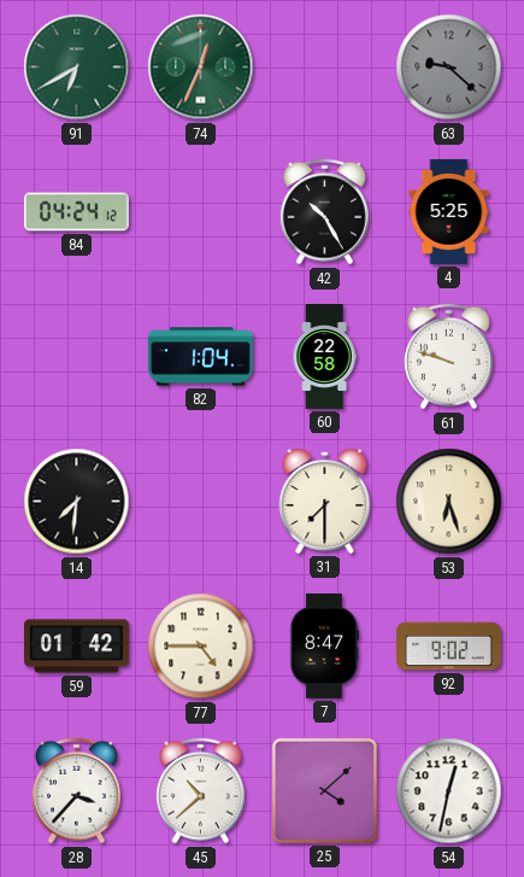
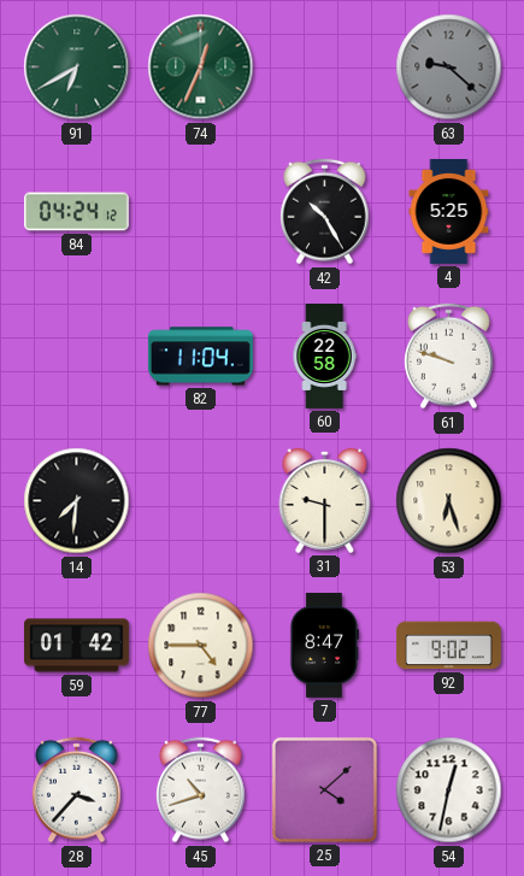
82: 1:04 -> 11:04 (200, 357)
31: 7:30 -> 9:30 (325, 500)
45: 10:38 -> 10:42 (201, 790)
